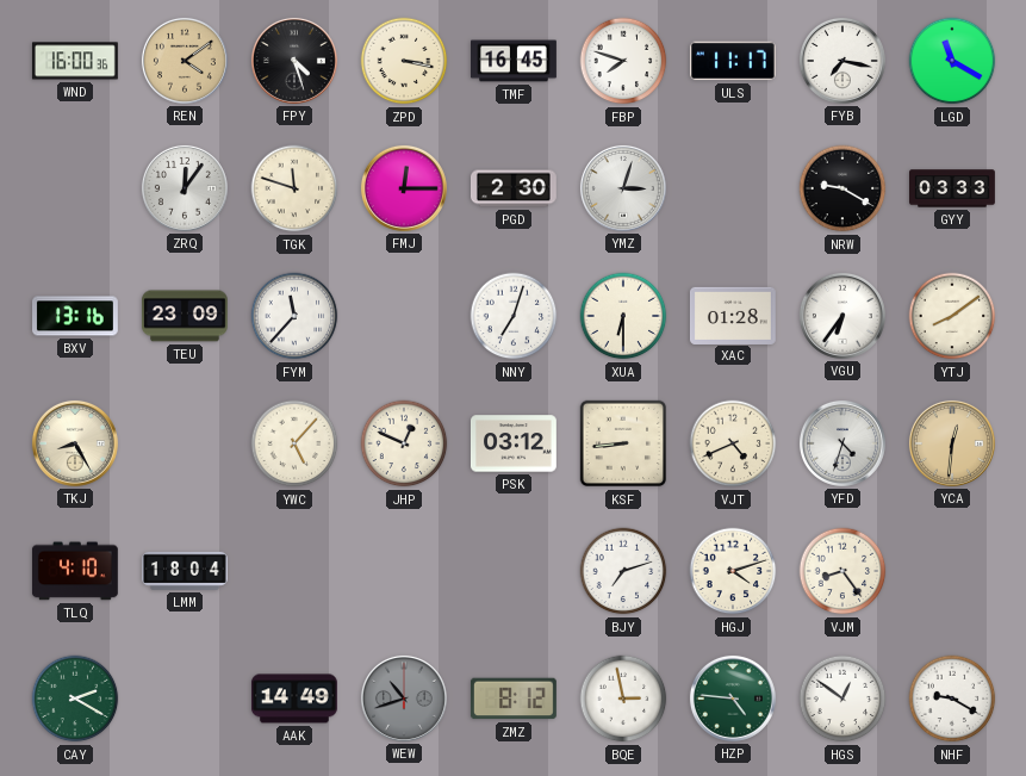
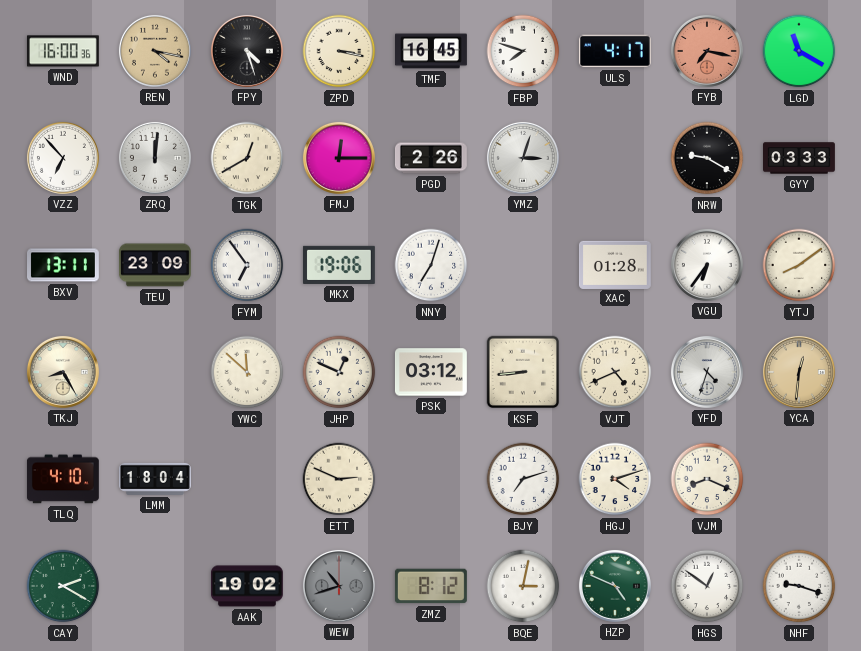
REN: 4:09 -> 4:17 (155, 51)
ULS: 11:17 -> 4:17 (615, 51)
FYB dial: white -> salmon (707, 51)
VZZ: none -> 6:53 (63, 158)
ZRQ: 12:06 -> 12:01 (155, 158)
TGK: 11:48 -> 12:40 (247, 158)
PGD: 2:30 -> 2:26 (432, 158)
BXV: 13:16 -> 13:11 (64, 265)
FYM: 11:37 -> 6:54 (247, 265)
MKX: none -> 19:06 (339, 265)
XUA: 6:30 -> none (623, 316)
YWC: 5:07 -> 11:52 (247, 372)
ETT: none -> 2:49 (339, 479)
VJM: 8:24 -> 8:19 (707, 479)
AAK: 14:49 -> 19:02 (247, 586)
BQE: 2:58 -> 3:02 (523, 586)
HZP: 4:46 -> 4:49 (615, 586)
NHF: 9:20 -> 9:18 (799, 586)
